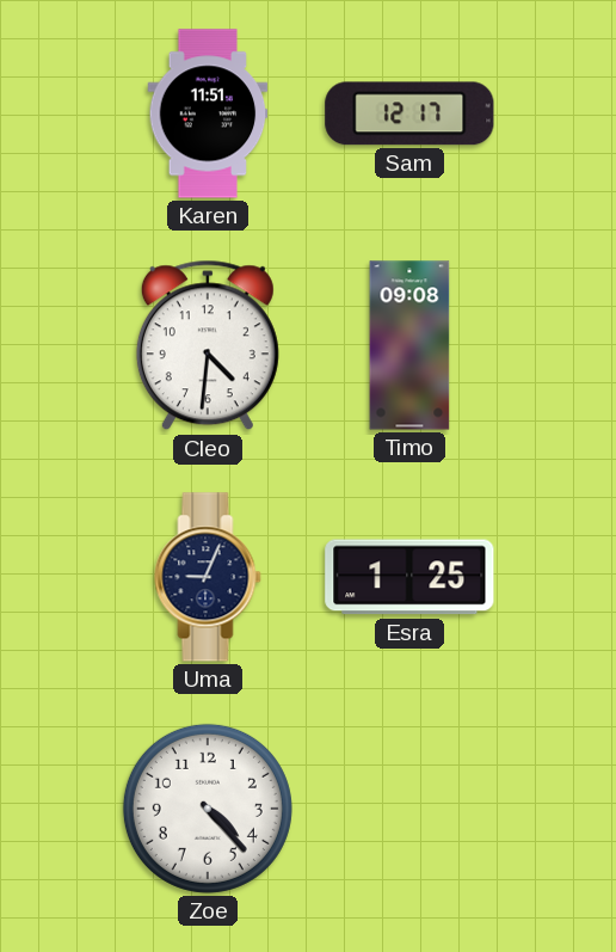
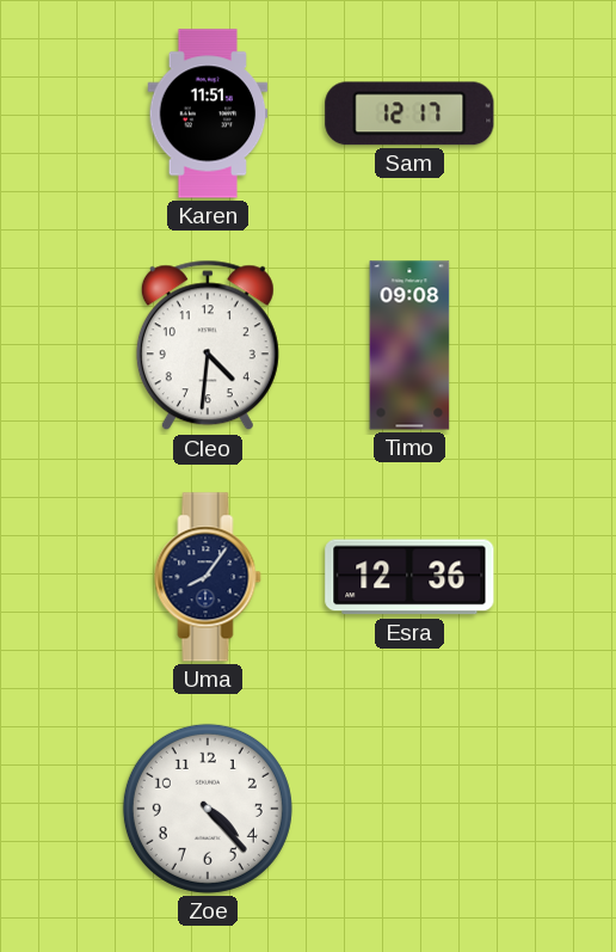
Uma: 9:04 -> 8:06 (208, 577)
Esra: 1:25 -> 12:36 (409, 577)
